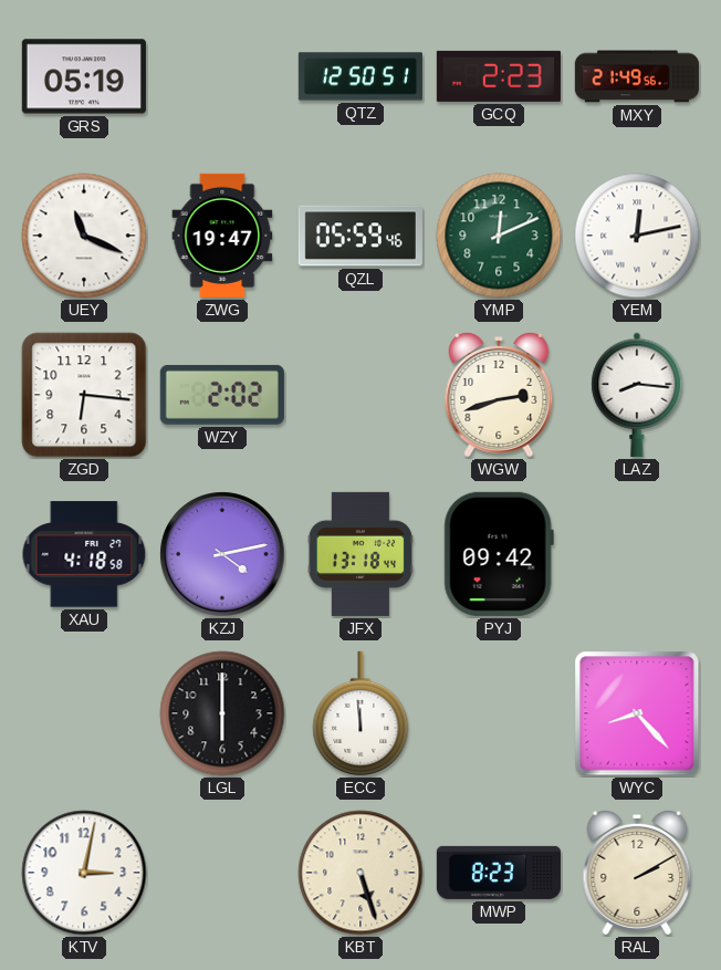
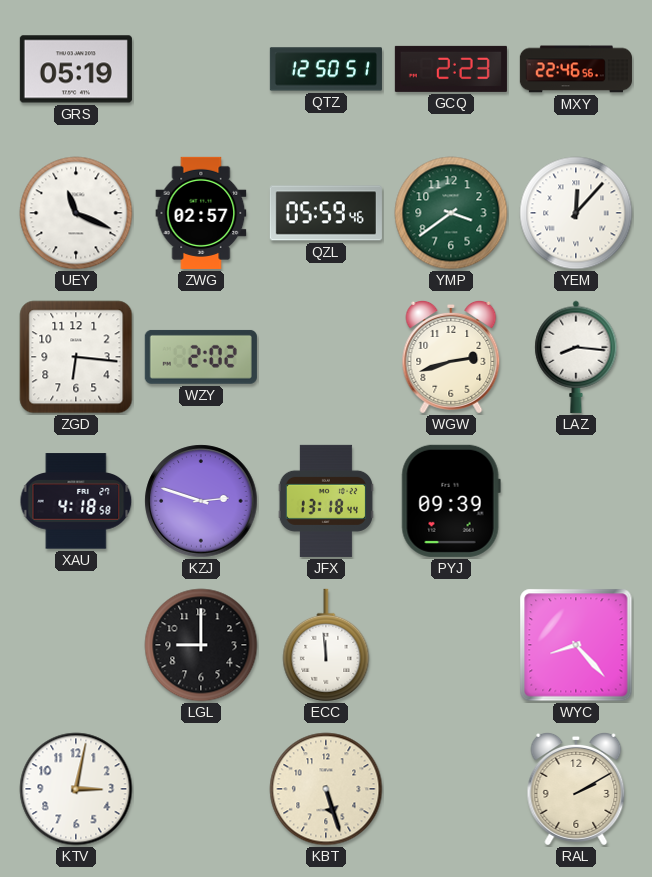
MXY: 21:49 -> 22:46 (576, 69)
ZWG: 19:47 -> 02:57 (201, 213)
YMP: 12:11 -> 3:39 (451, 213)
YEM: 12:13 -> 12:07 (576, 213)
KZJ: 4:13 -> 2:48 (201, 501)
PYJ: 09:42 -> 09:39 (451, 501)
LGL: 6:00 -> 9:00 (201, 645)
MWP: 8:23 -> none (499, 873)
